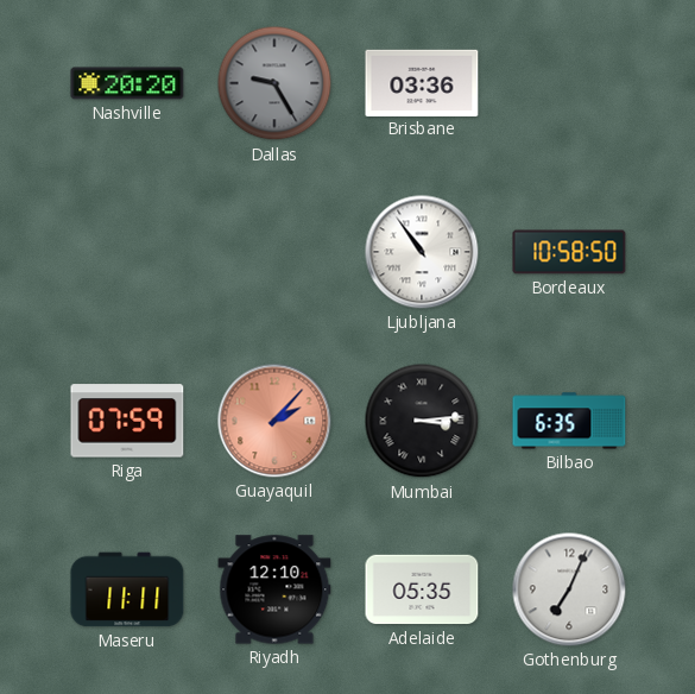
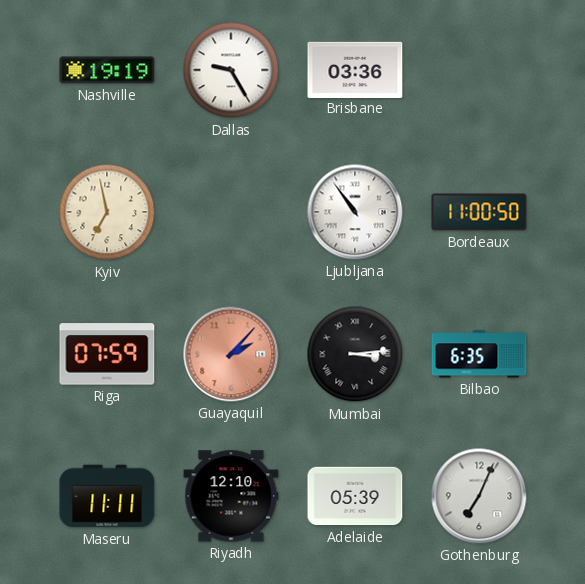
Nashville: 20:20 -> 19:19 (107, 70)
Dallas dial: grey -> white (231, 70)
Kyiv: none -> 6:58 (107, 212)
Bordeaux: 10:58 -> 11:00 (479, 212)
Adelaide: 05:35 -> 05:39 (355, 496)
